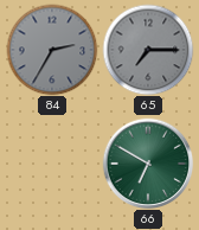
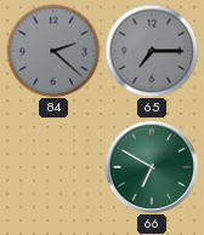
84: 2:35 -> 2:22 (53, 51)
